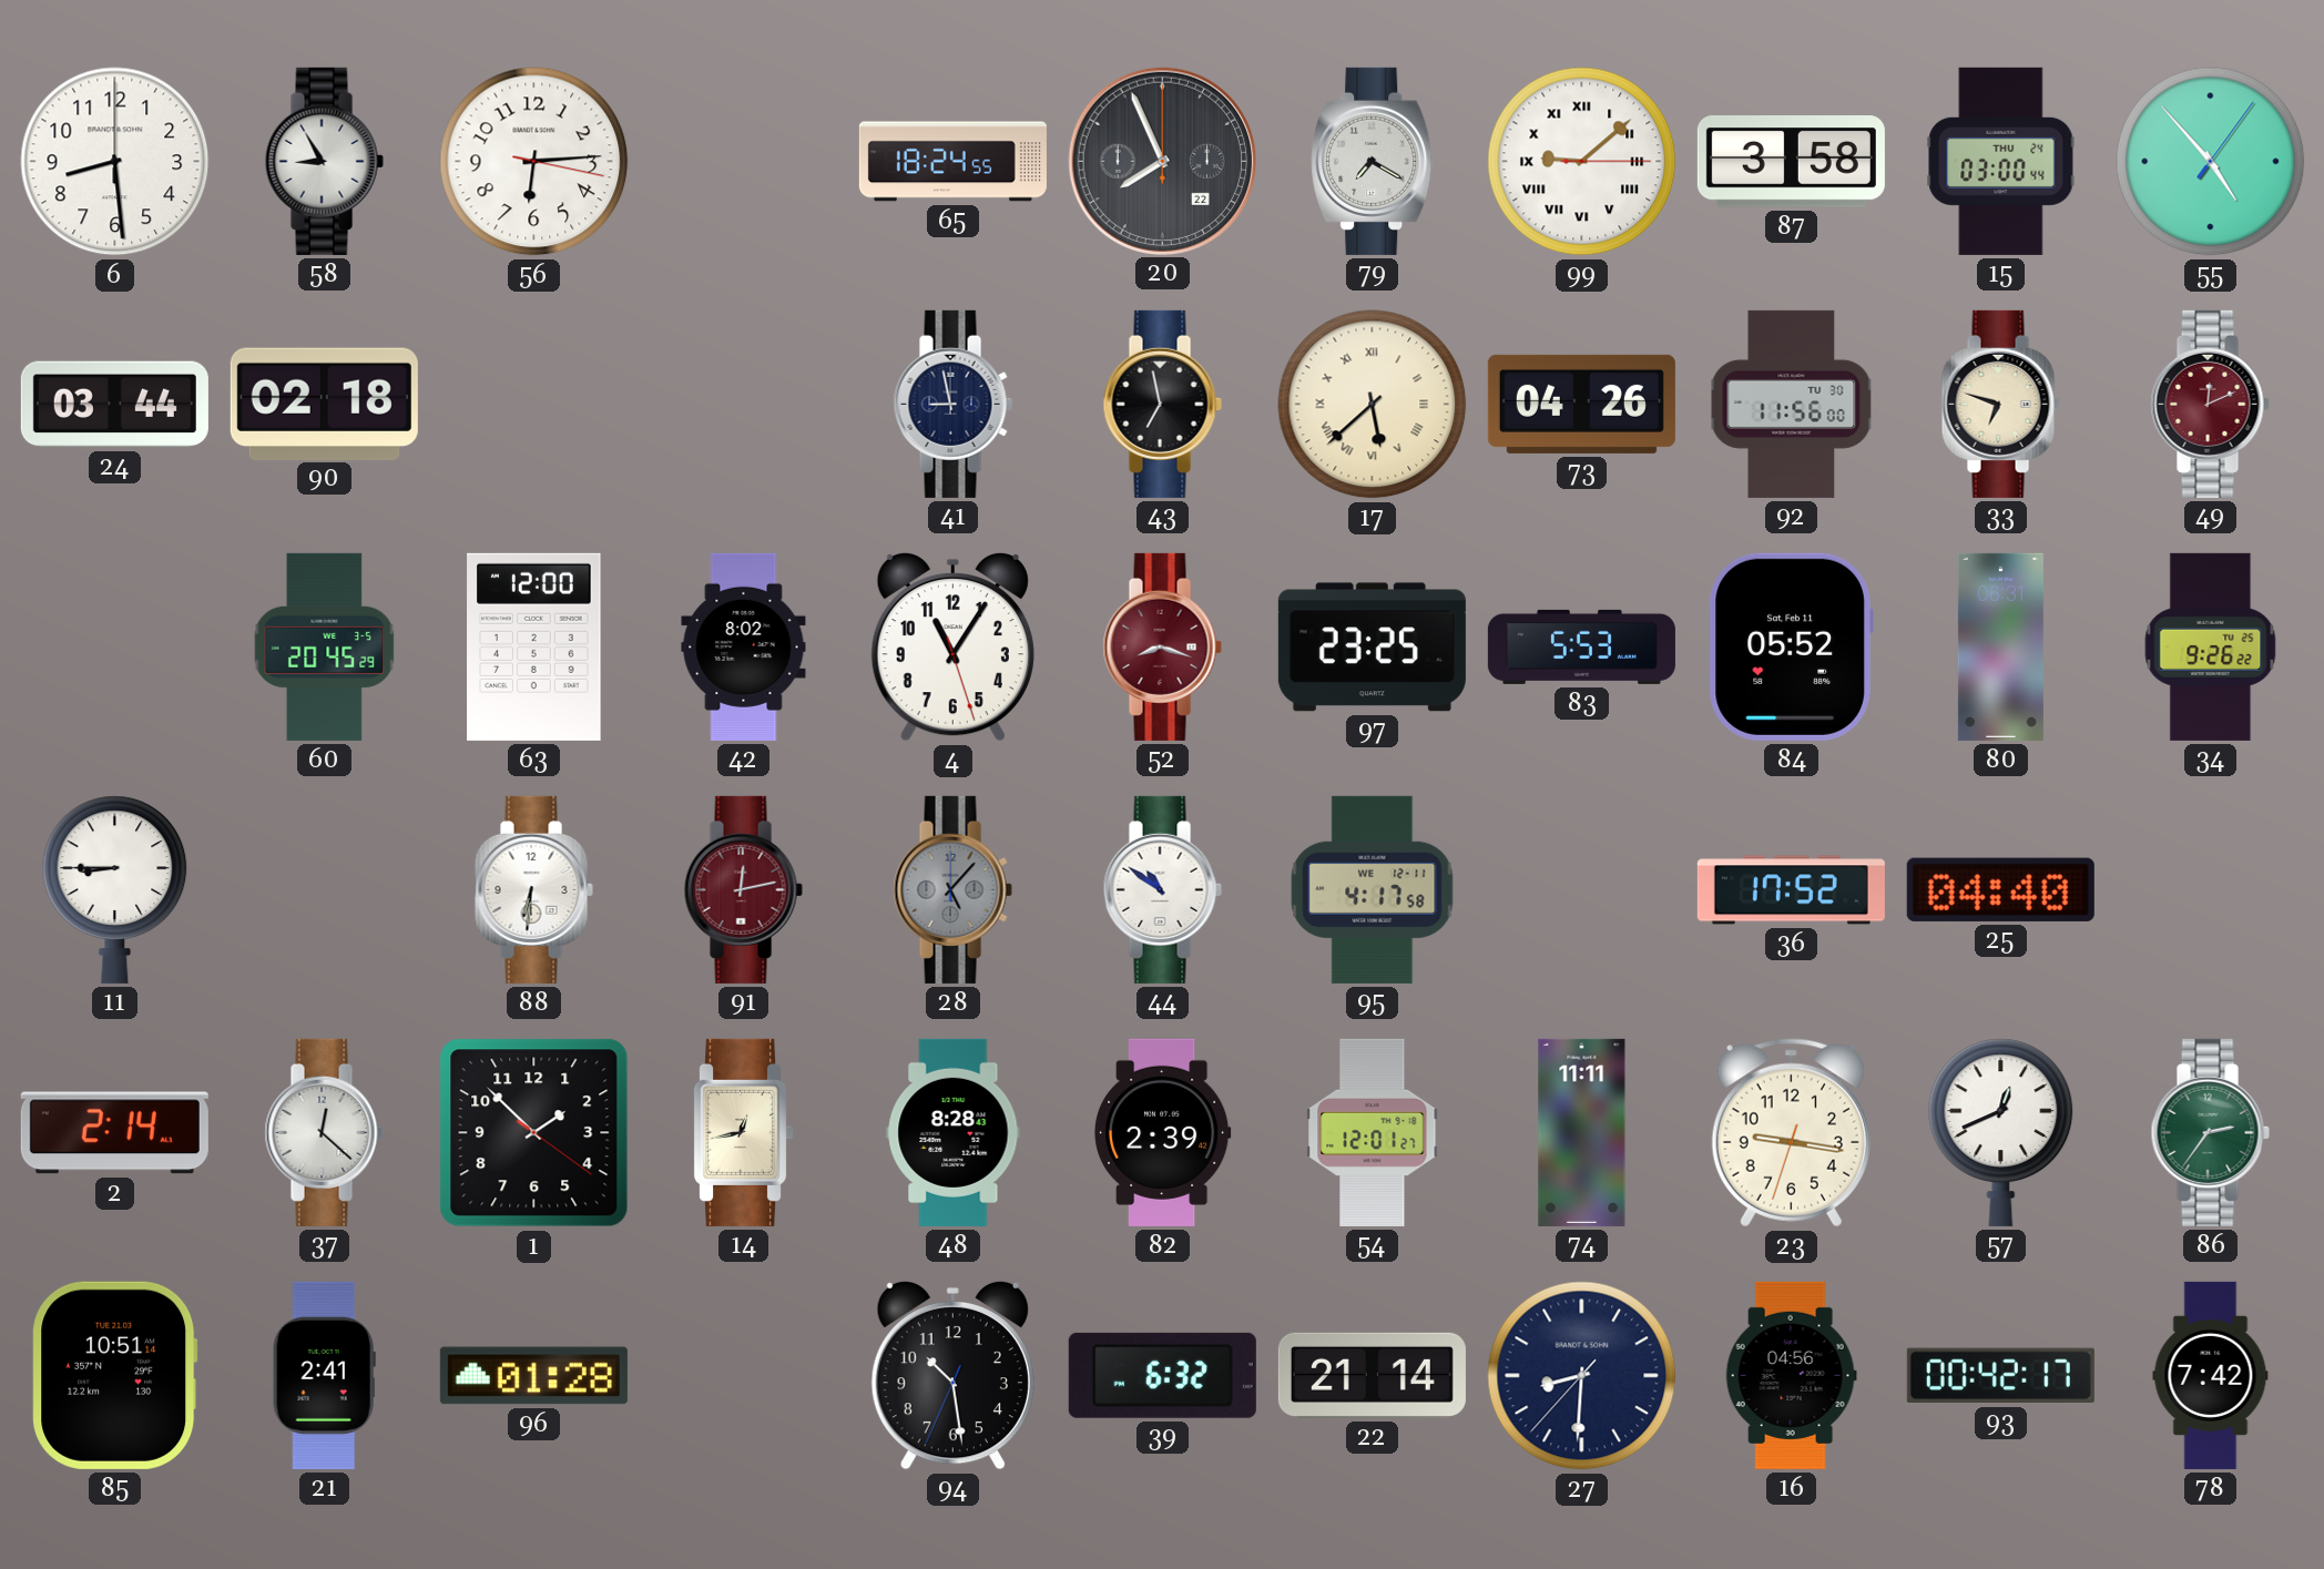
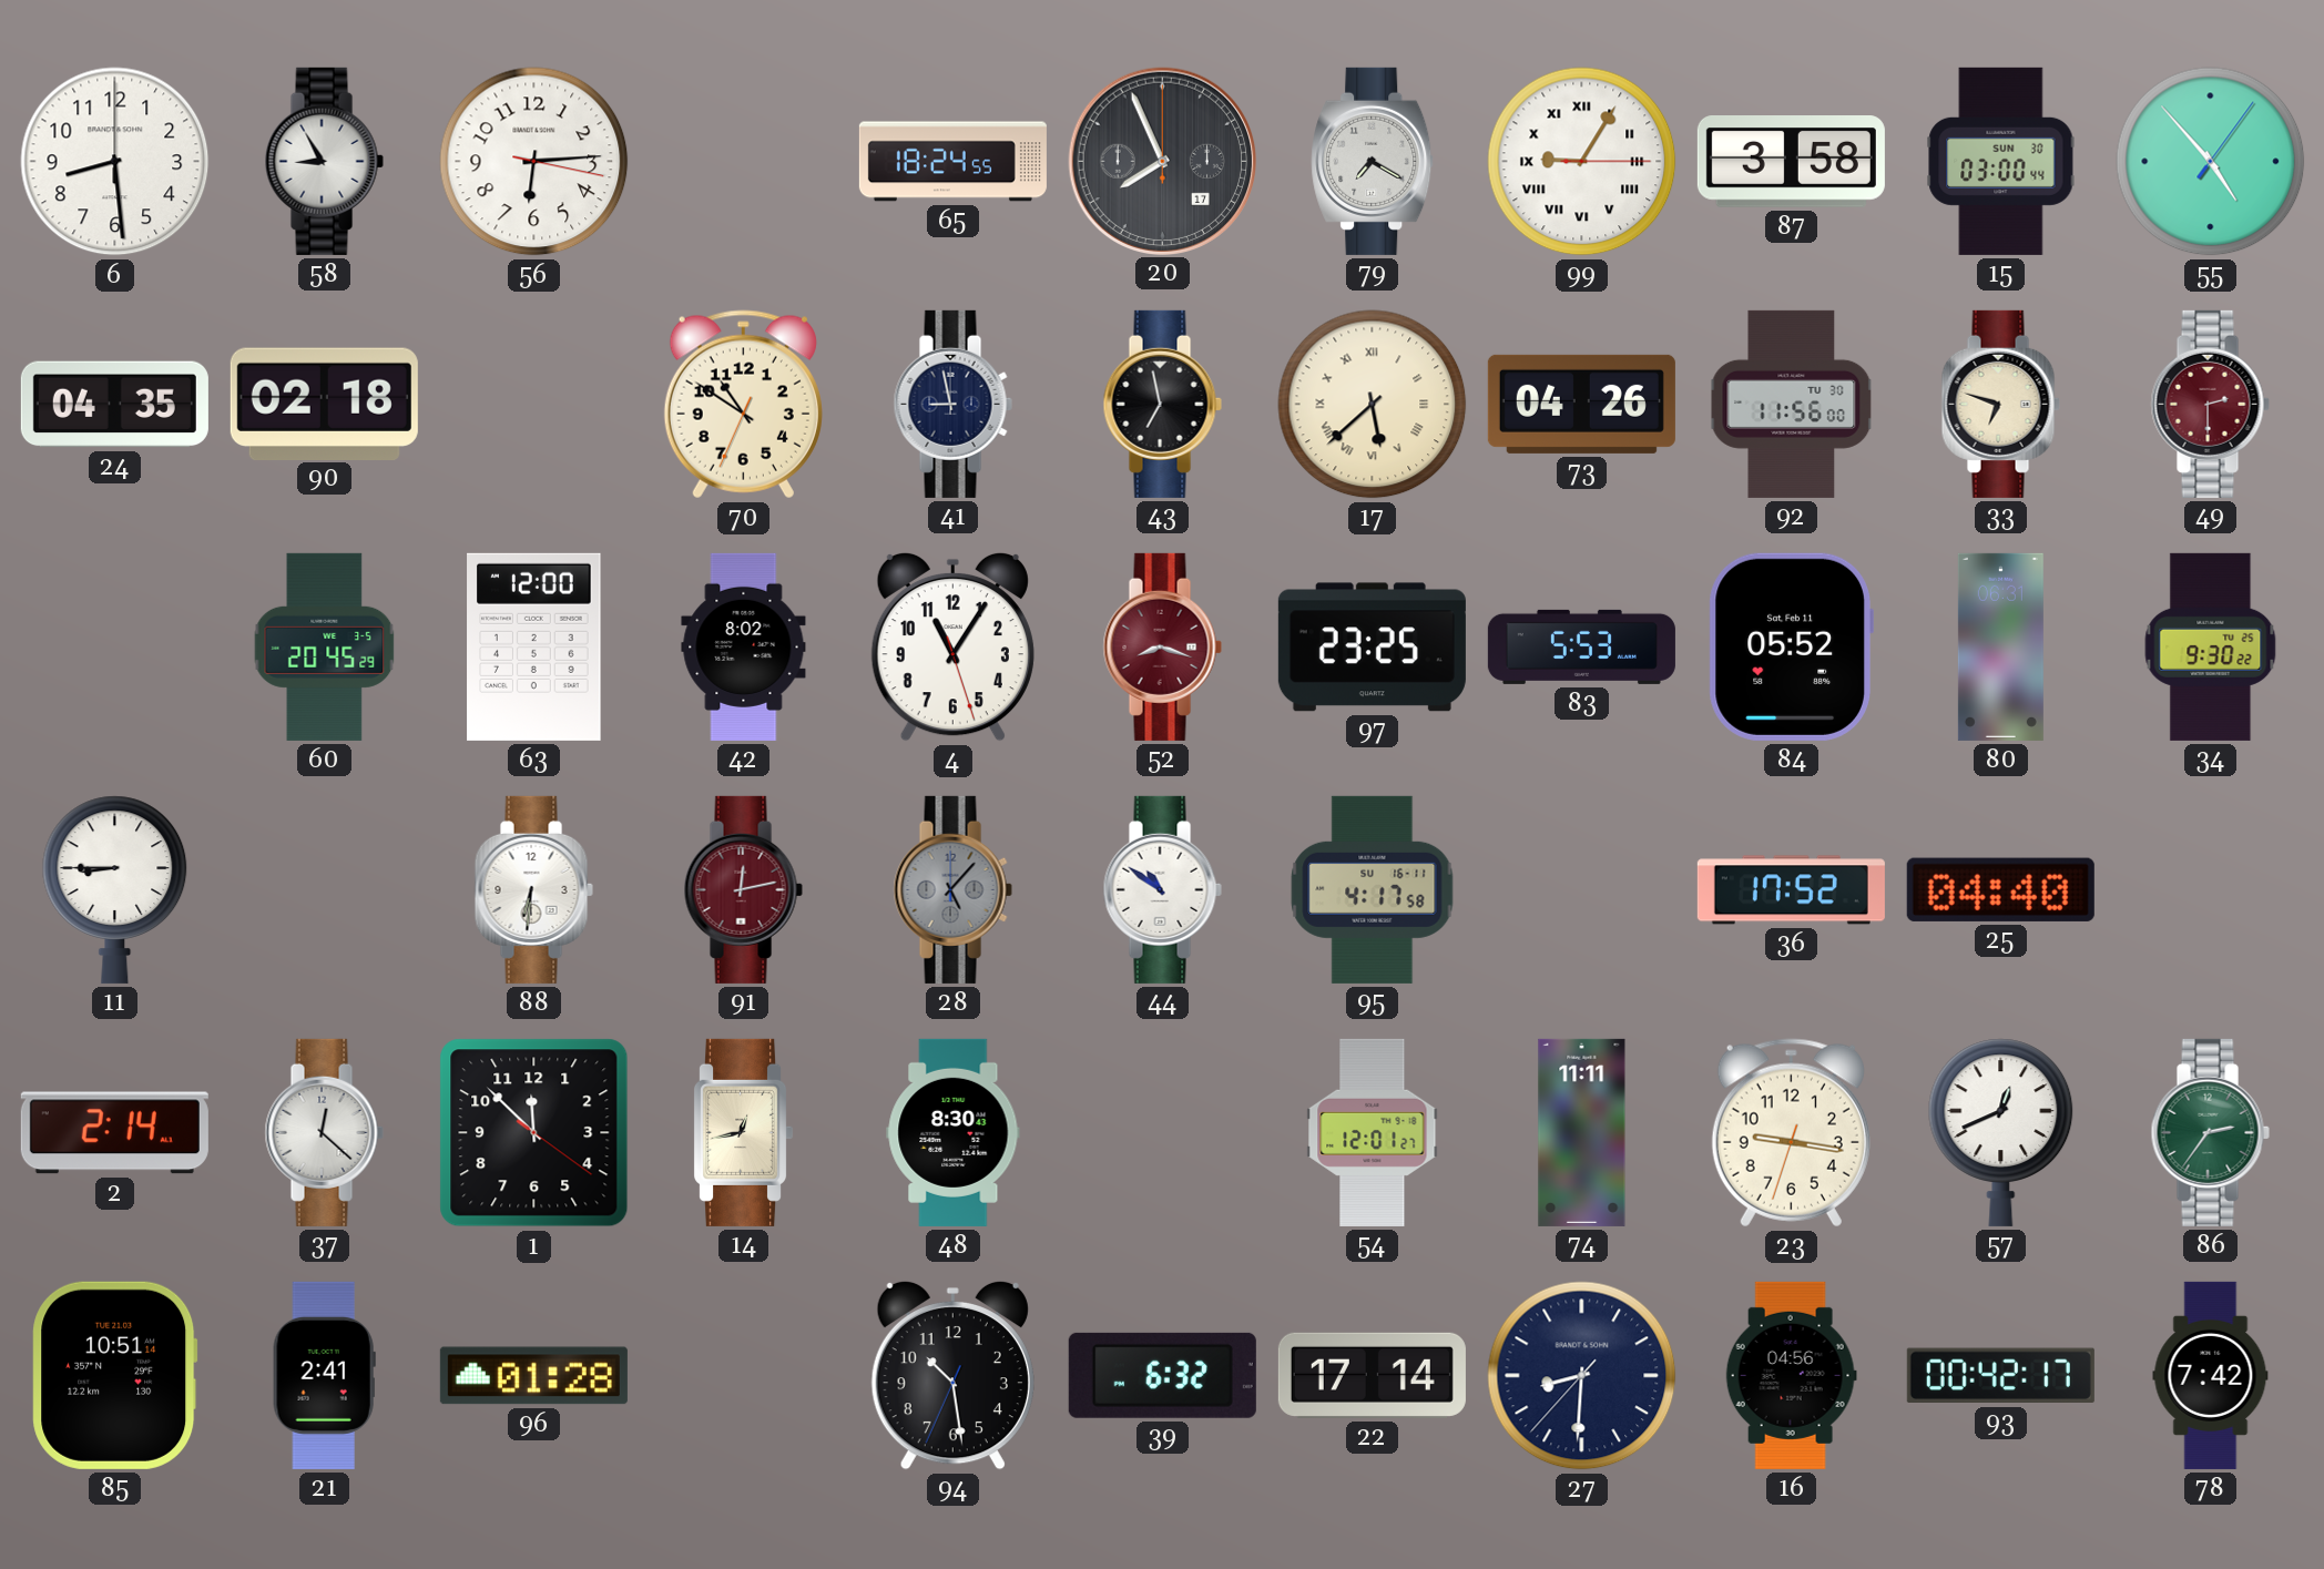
20 date: 22 -> 17 (1162, 161)
99: 9:08 -> 9:05 (1582, 162)
15 date: THU 24 -> SUN 30 (2001, 161)
24: 03:44 -> 04:35 (114, 405)
70: none -> 10:50 (743, 405)
49: 12:11 -> 2:30 (2210, 404)
34: 9:26 -> 9:30 (2211, 646)
95 date: WE 12-11 -> SU 16-11 (1373, 889)
1: 1:52 -> 11:52 (534, 1133)
48: 8:28 -> 8:30 (954, 1132)
82: 2:39 -> none (1163, 1132)
22: 21:14 -> 17:14 (1372, 1375)
